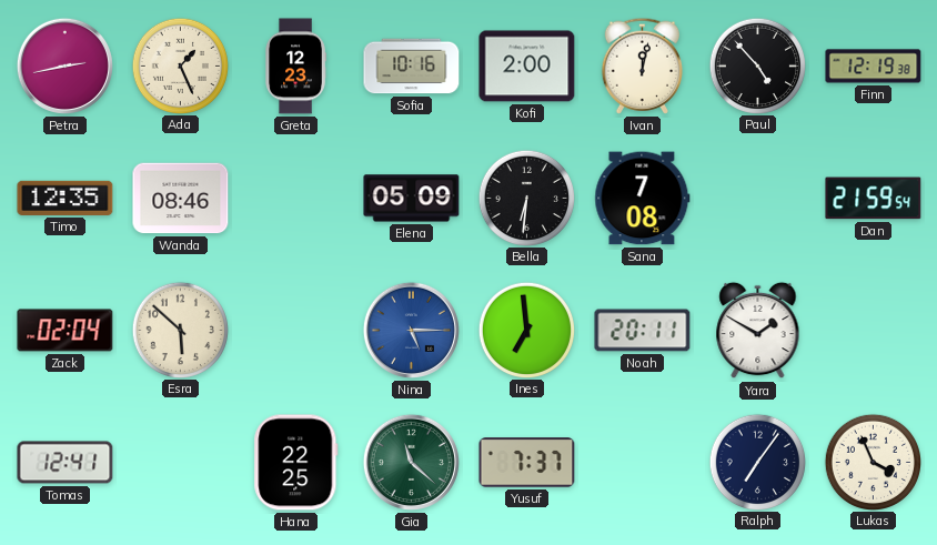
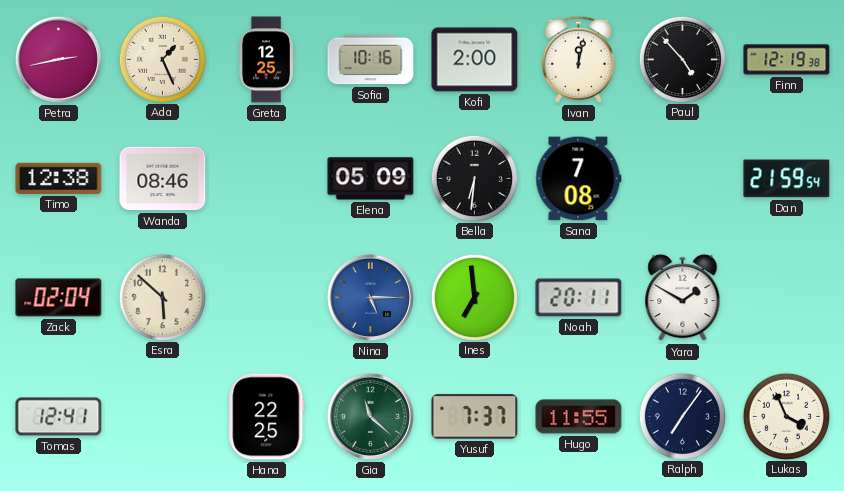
Greta: 12:23 -> 12:25 (266, 60)
Timo: 12:35 -> 12:38 (59, 178)
Hugo: none -> 11:55 (579, 417)
